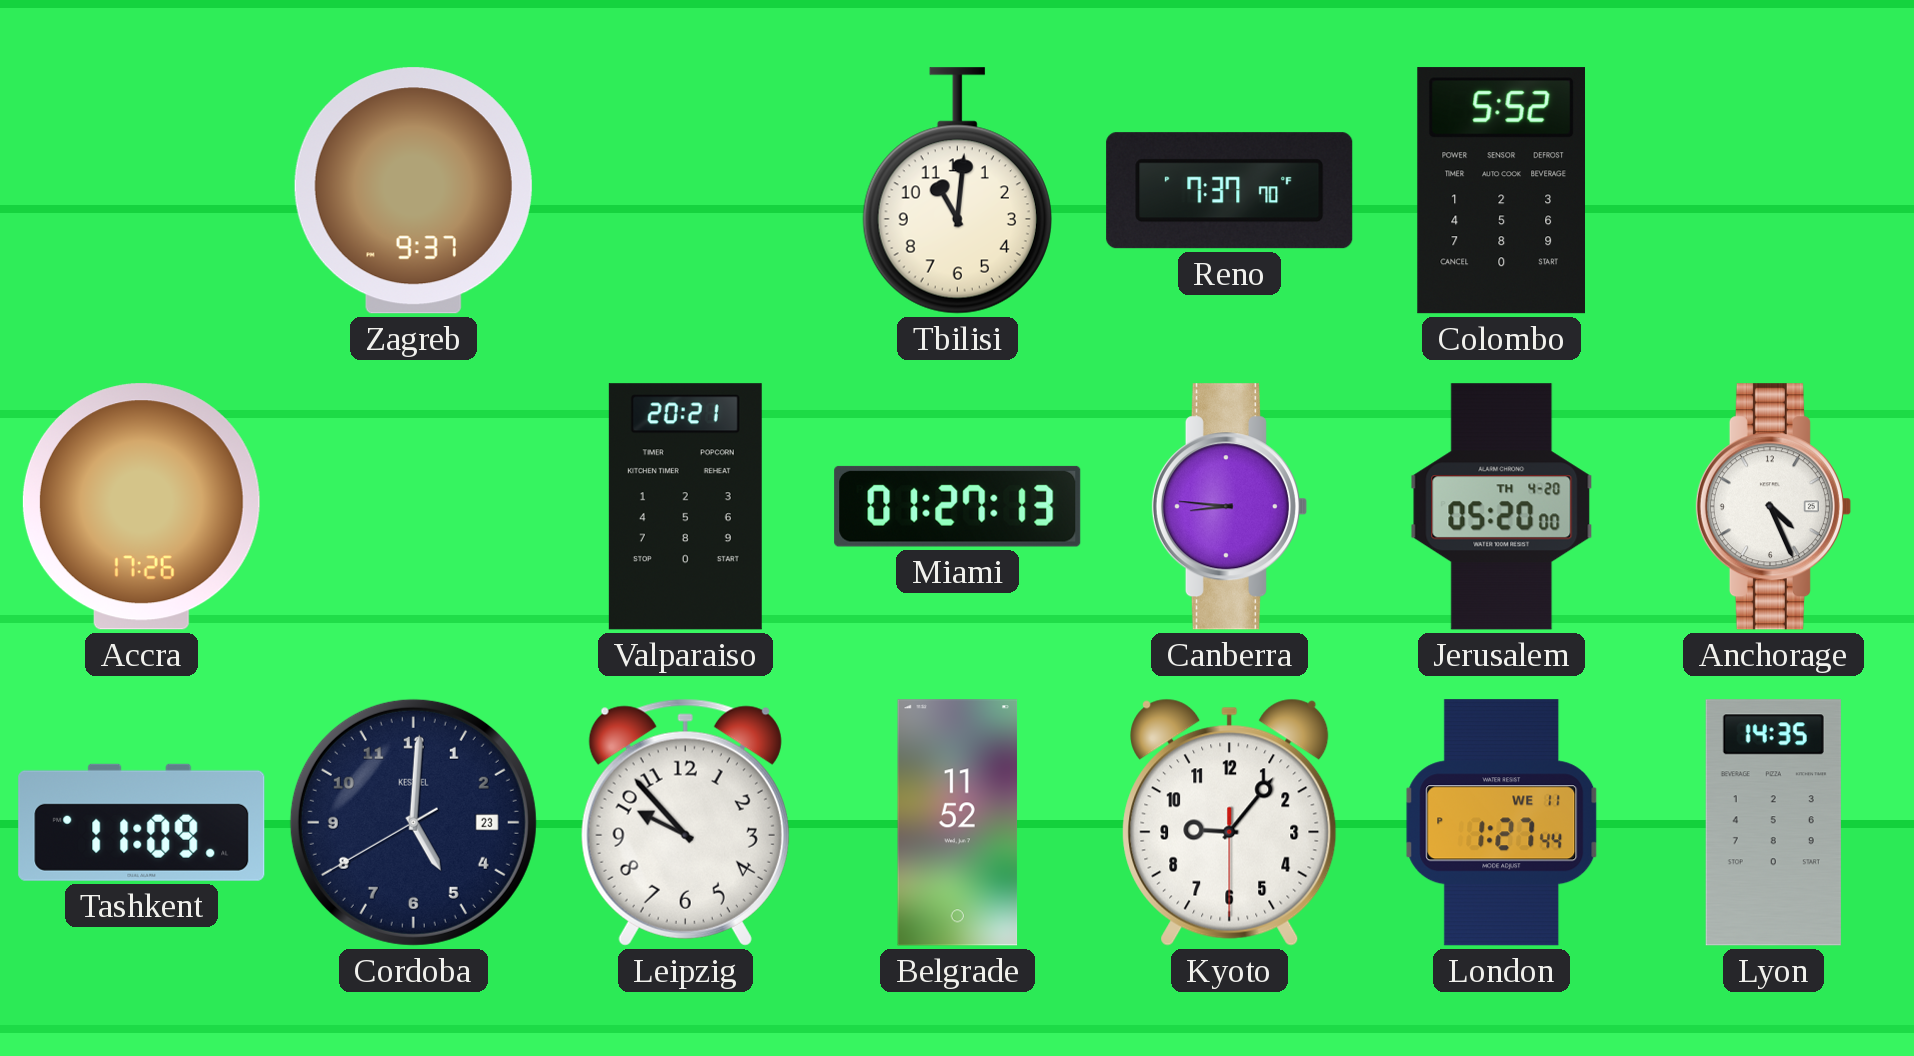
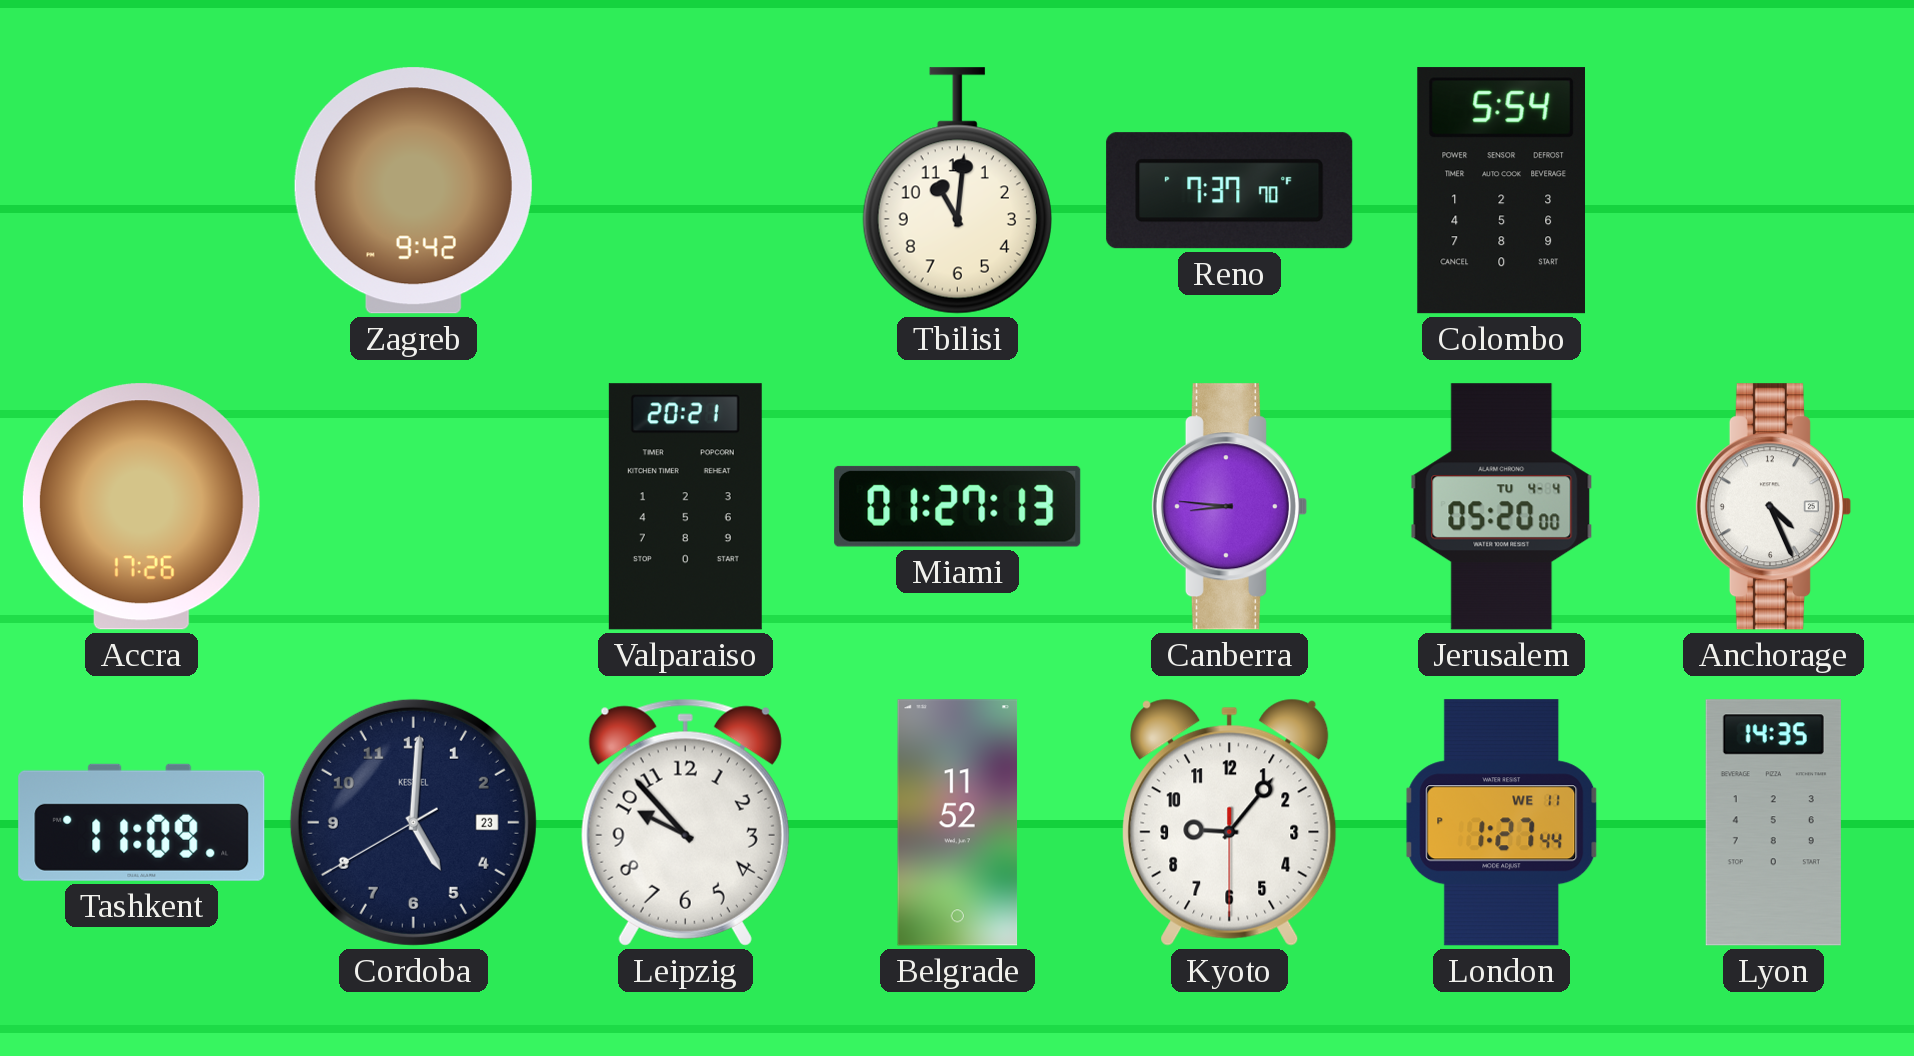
Zagreb: 9:37 -> 9:42 (413, 191)
Colombo: 5:52 -> 5:54 (1501, 191)
Jerusalem date: TH 4-20 -> TU 4-4 (1502, 507)
